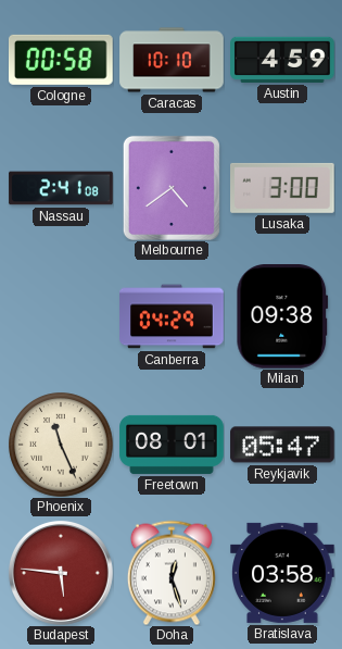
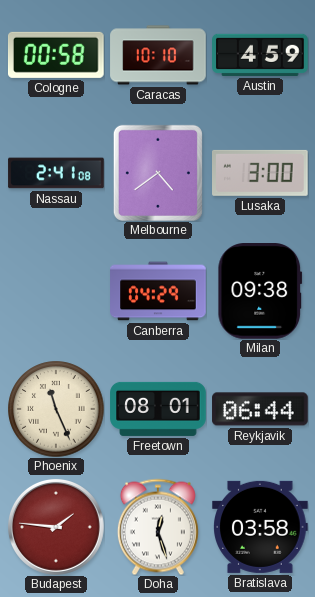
Reykjavik: 05:47 -> 06:44 (260, 409)
Budapest: 5:46 -> 1:46 (56, 527)
